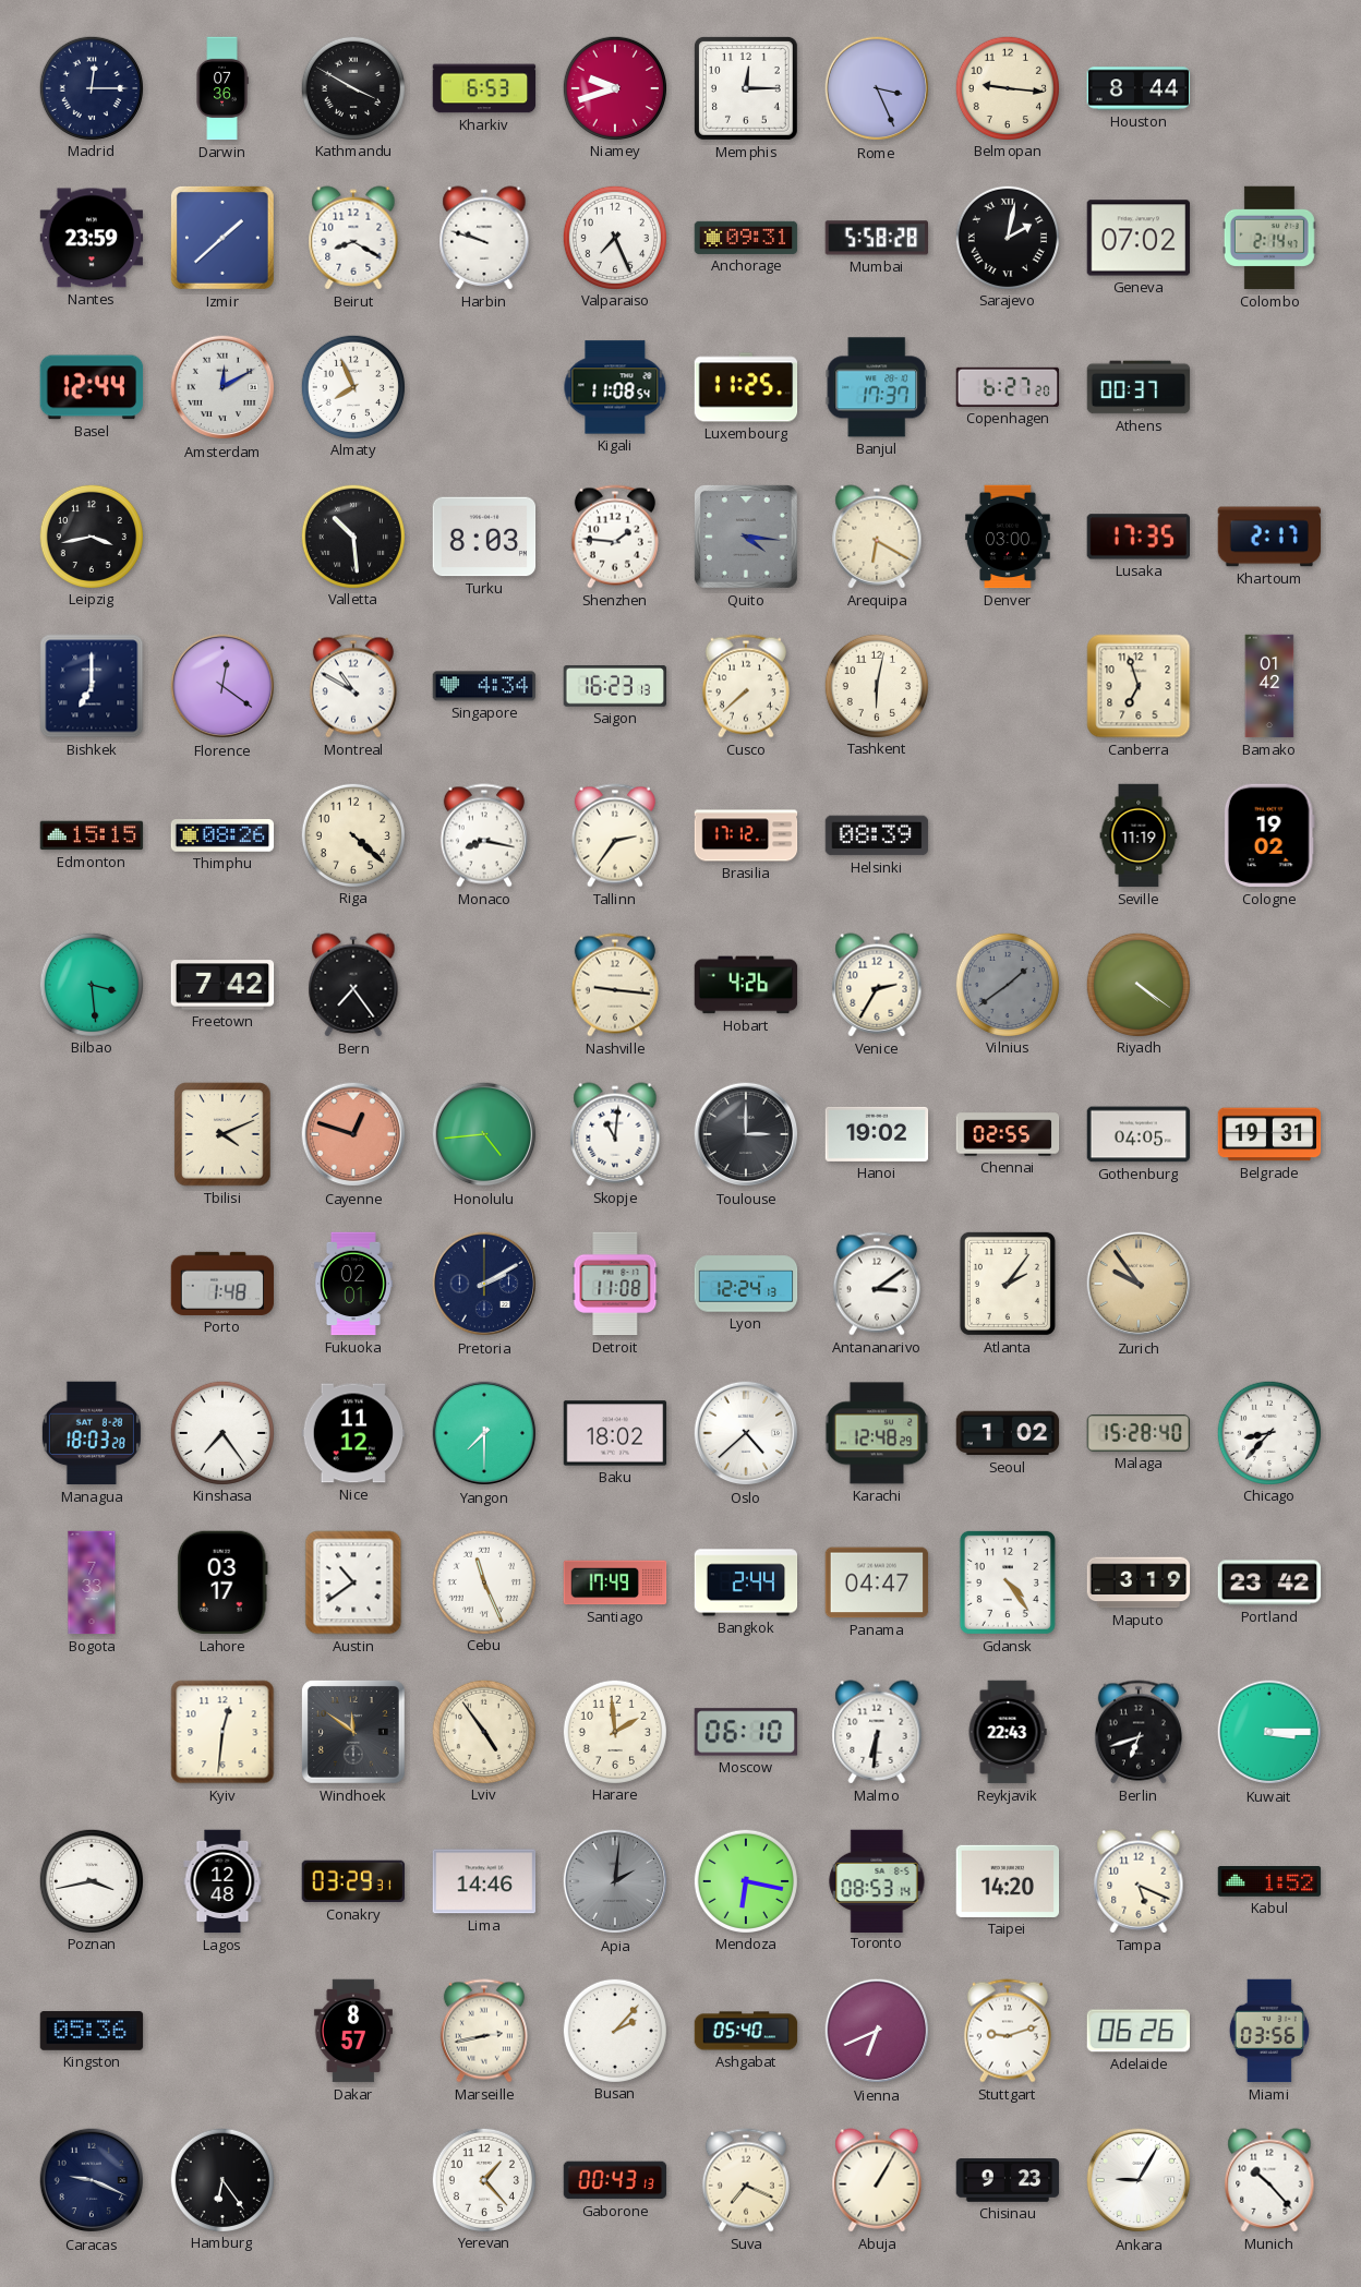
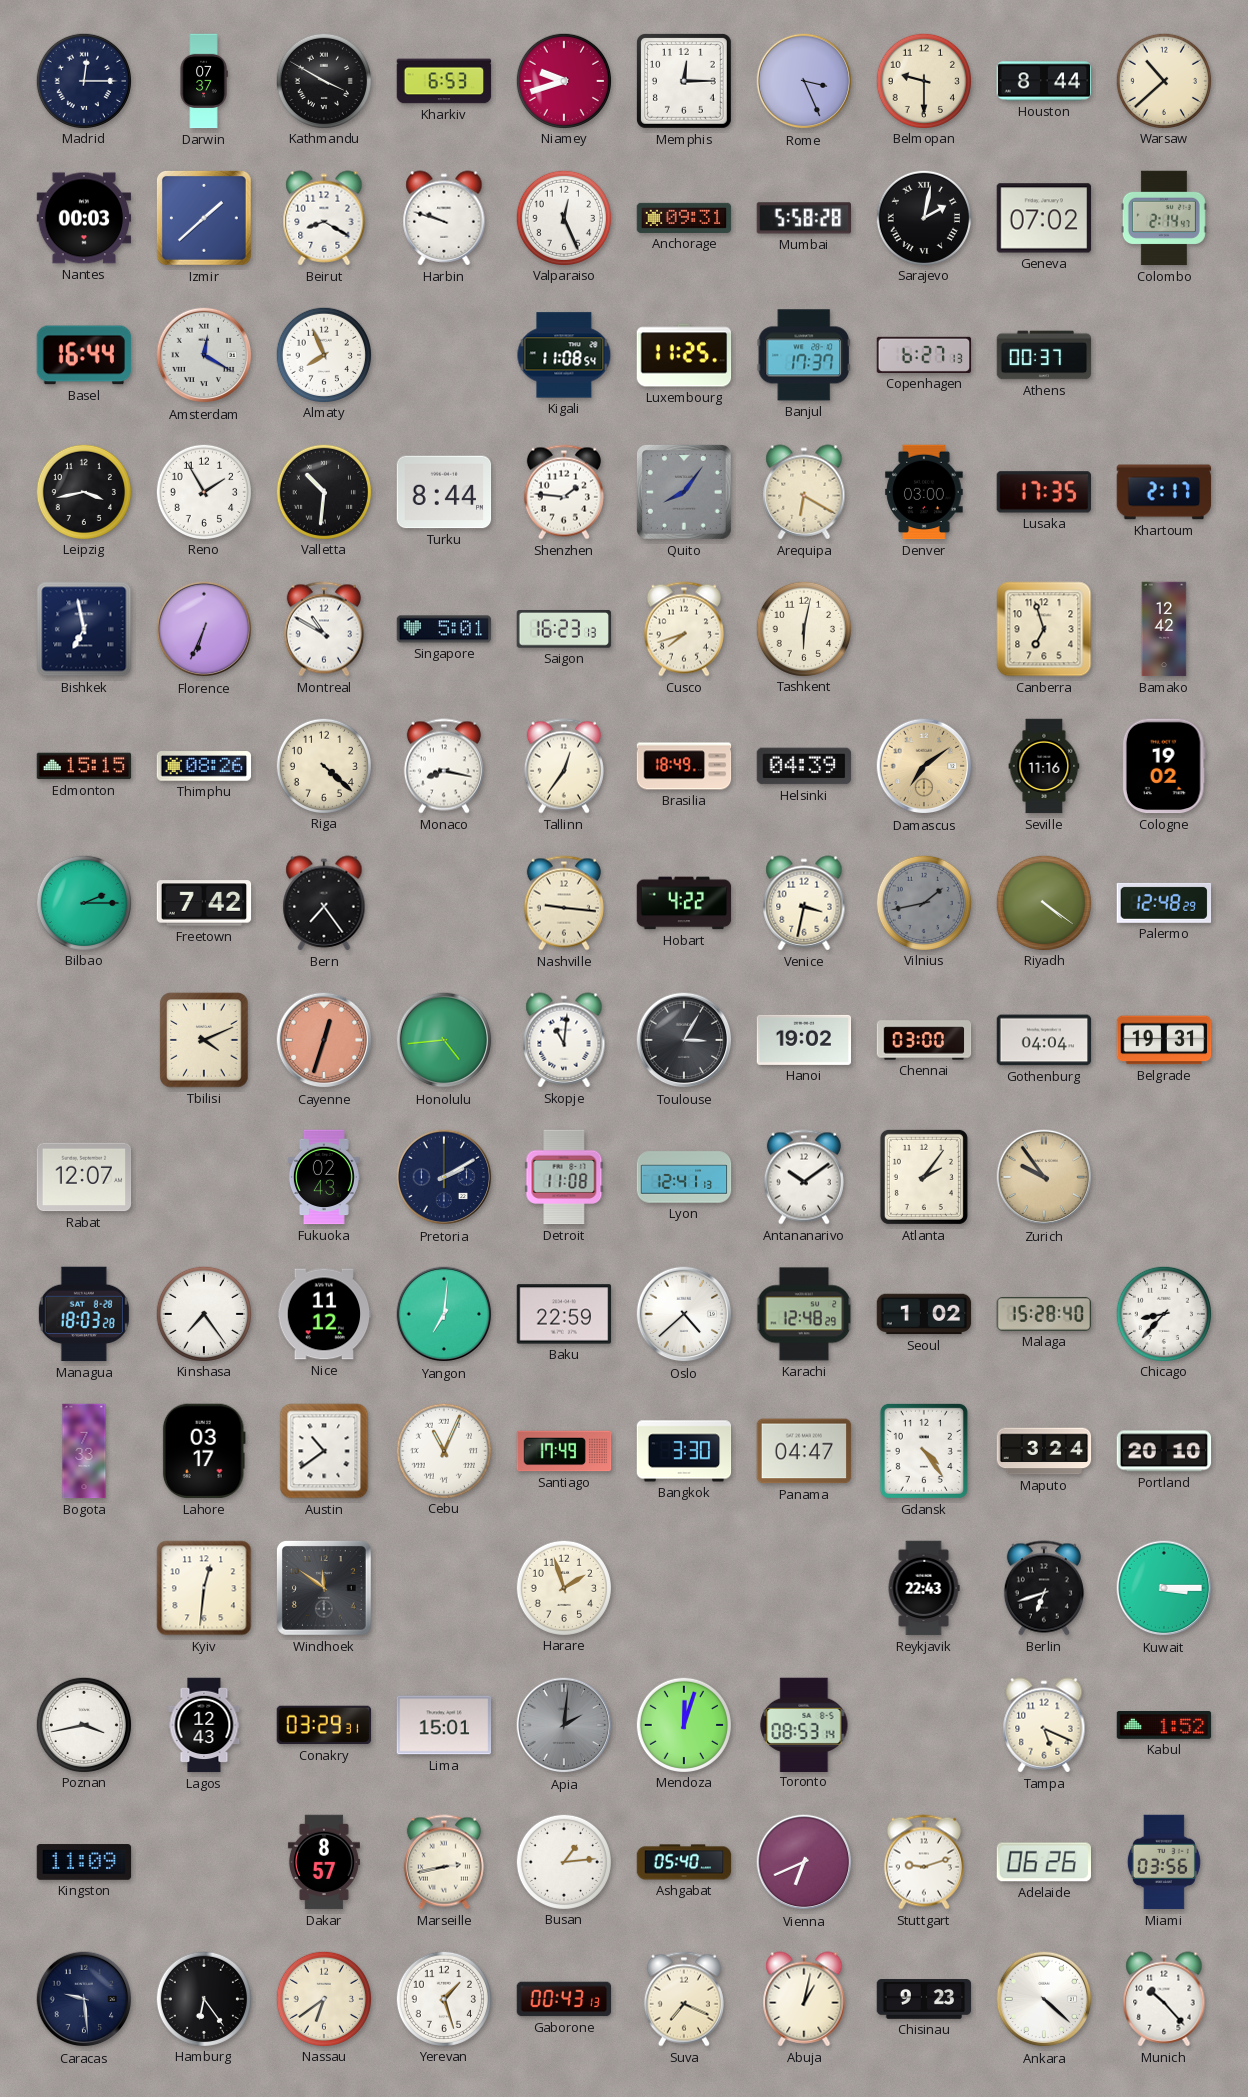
Darwin: 07:36 -> 07:37 (204, 81)
Belmopan: 9:16 -> 9:30 (923, 80)
Warsaw: none -> 10:38 (1163, 80)
Nantes: 23:59 -> 00:03 (84, 218)
Valparaiso: 7:26 -> 12:26 (563, 217)
Basel: 12:44 -> 16:44 (84, 355)
Amsterdam: 12:10 -> 12:20 (204, 355)
Copenhagen: 6:27:20 -> 6:27:13 (924, 355)
Reno: none -> 1:55 (203, 491)
Valletta: 10:29 -> 10:31 (323, 491)
Turku: 8:03 -> 8:44 (444, 492)
Quito: 4:16 -> 8:06 (684, 492)
Bishkek: 7:00 -> 6:58 (84, 629)
Florence: 12:21 -> 6:34 (204, 629)
Singapore: 4:34 -> 5:01 (444, 629)
Cusco: 7:38 -> 7:42 (684, 629)
Bamako: 01:42 -> 12:42 (1164, 629)
Tallinn: 2:36 -> 12:36 (564, 766)
Brasilia: 17:12 -> 18:49 (684, 766)
Helsinki: 08:39 -> 04:39 (804, 766)
Damascus: none -> 7:09 (924, 766)
Seville: 11:19 -> 11:16 (1044, 766)
Bilbao: 3:29 -> 2:15 (83, 902)
Hobart: 4:26 -> 4:22 (684, 903)
Venice: 2:35 -> 3:32 (804, 903)
Vilnius: 1:39 -> 1:43 (923, 902)
Palermo: none -> 12:48 (1164, 903)
Cayenne: 12:48 -> 12:33 (324, 1040)
Toulouse: 3:00 -> 3:05 (684, 1040)
Chennai: 02:55 -> 03:00 (924, 1040)
Gothenburg: 04:05 -> 04:04 (1044, 1040)
Rabat: none -> 12:07 (84, 1177)
Porto: 1:48 -> none (222, 1284)
Fukuoka: 02:01 -> 02:43 (324, 1177)
Lyon: 12:24 -> 12:41 (684, 1177)
Antananarivo: 3:09 -> 10:09 (804, 1177)
Yangon: 7:30 -> 7:01 (444, 1314)
Baku: 18:02 -> 22:59 (564, 1314)
Cebu: 11:26 -> 11:04 (443, 1450)
Bangkok: 2:44 -> 3:30 (684, 1451)
Maputo: 3:19 -> 3:24 (1044, 1451)
Portland: 23:42 -> 20:10 (1164, 1451)
Lviv: 4:54 -> none (483, 1731)
Harare: 1:59 -> 1:57 (563, 1587)
Moscow: 06:10 -> none (746, 1732)
Malmo: 6:31 -> none (877, 1732)
Lagos: 12:48 -> 12:43 (204, 1725)
Lima: 14:46 -> 15:01 (444, 1725)
Mendoza: 6:17 -> 12:03 (683, 1724)
Taipei: 14:20 -> none (1008, 1881)
Kingston: 05:36 -> 11:09 (84, 1862)
Busan: 2:07 -> 1:14 (563, 1861)
Caracas: 9:19 -> 9:29 (84, 1999)
Nassau: none -> 6:39 (323, 1998)
Yerevan: 1:23 -> 1:27 (443, 1998)
Abuja: 1:05 -> 1:02 (804, 1999)
Ankara: 9:05 -> 4:22 (1044, 1999)
